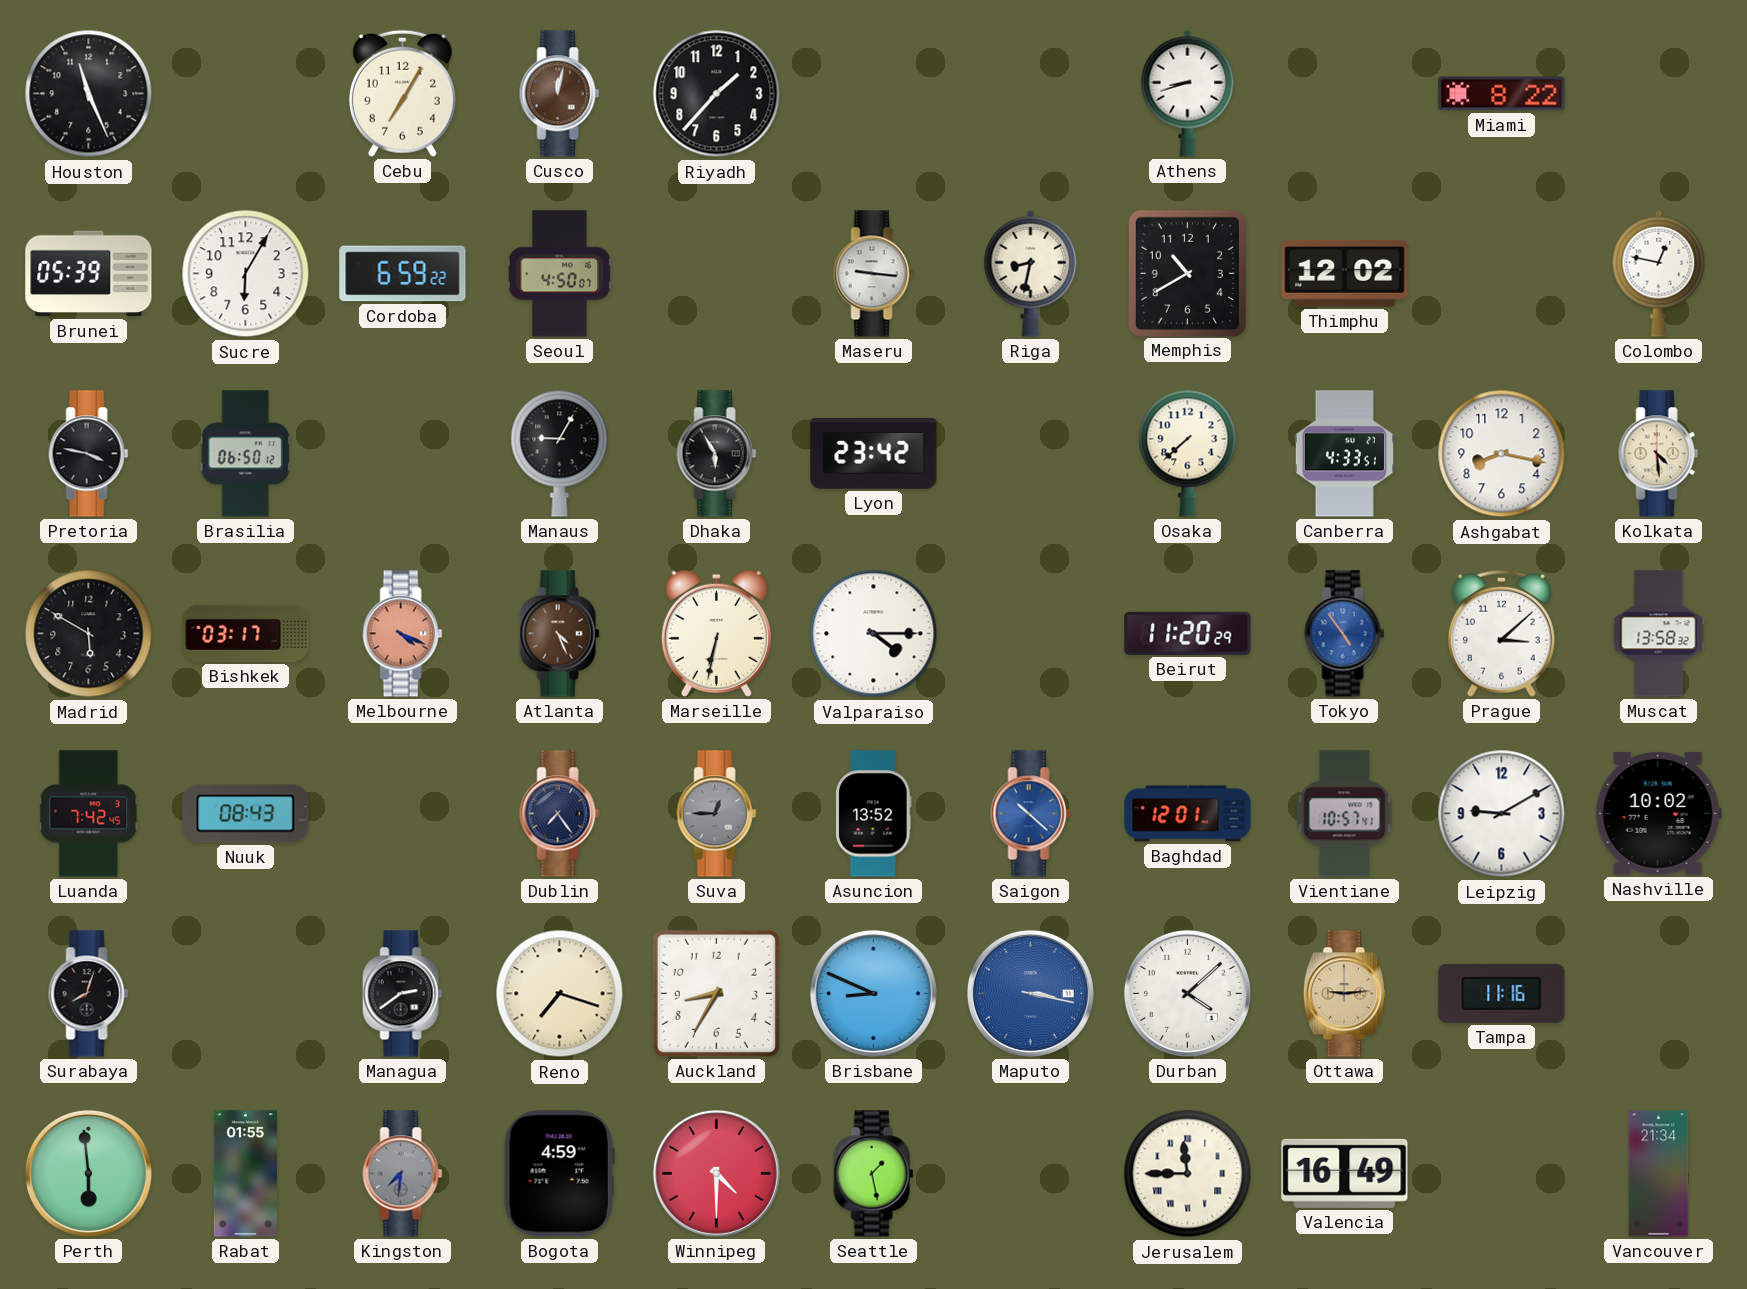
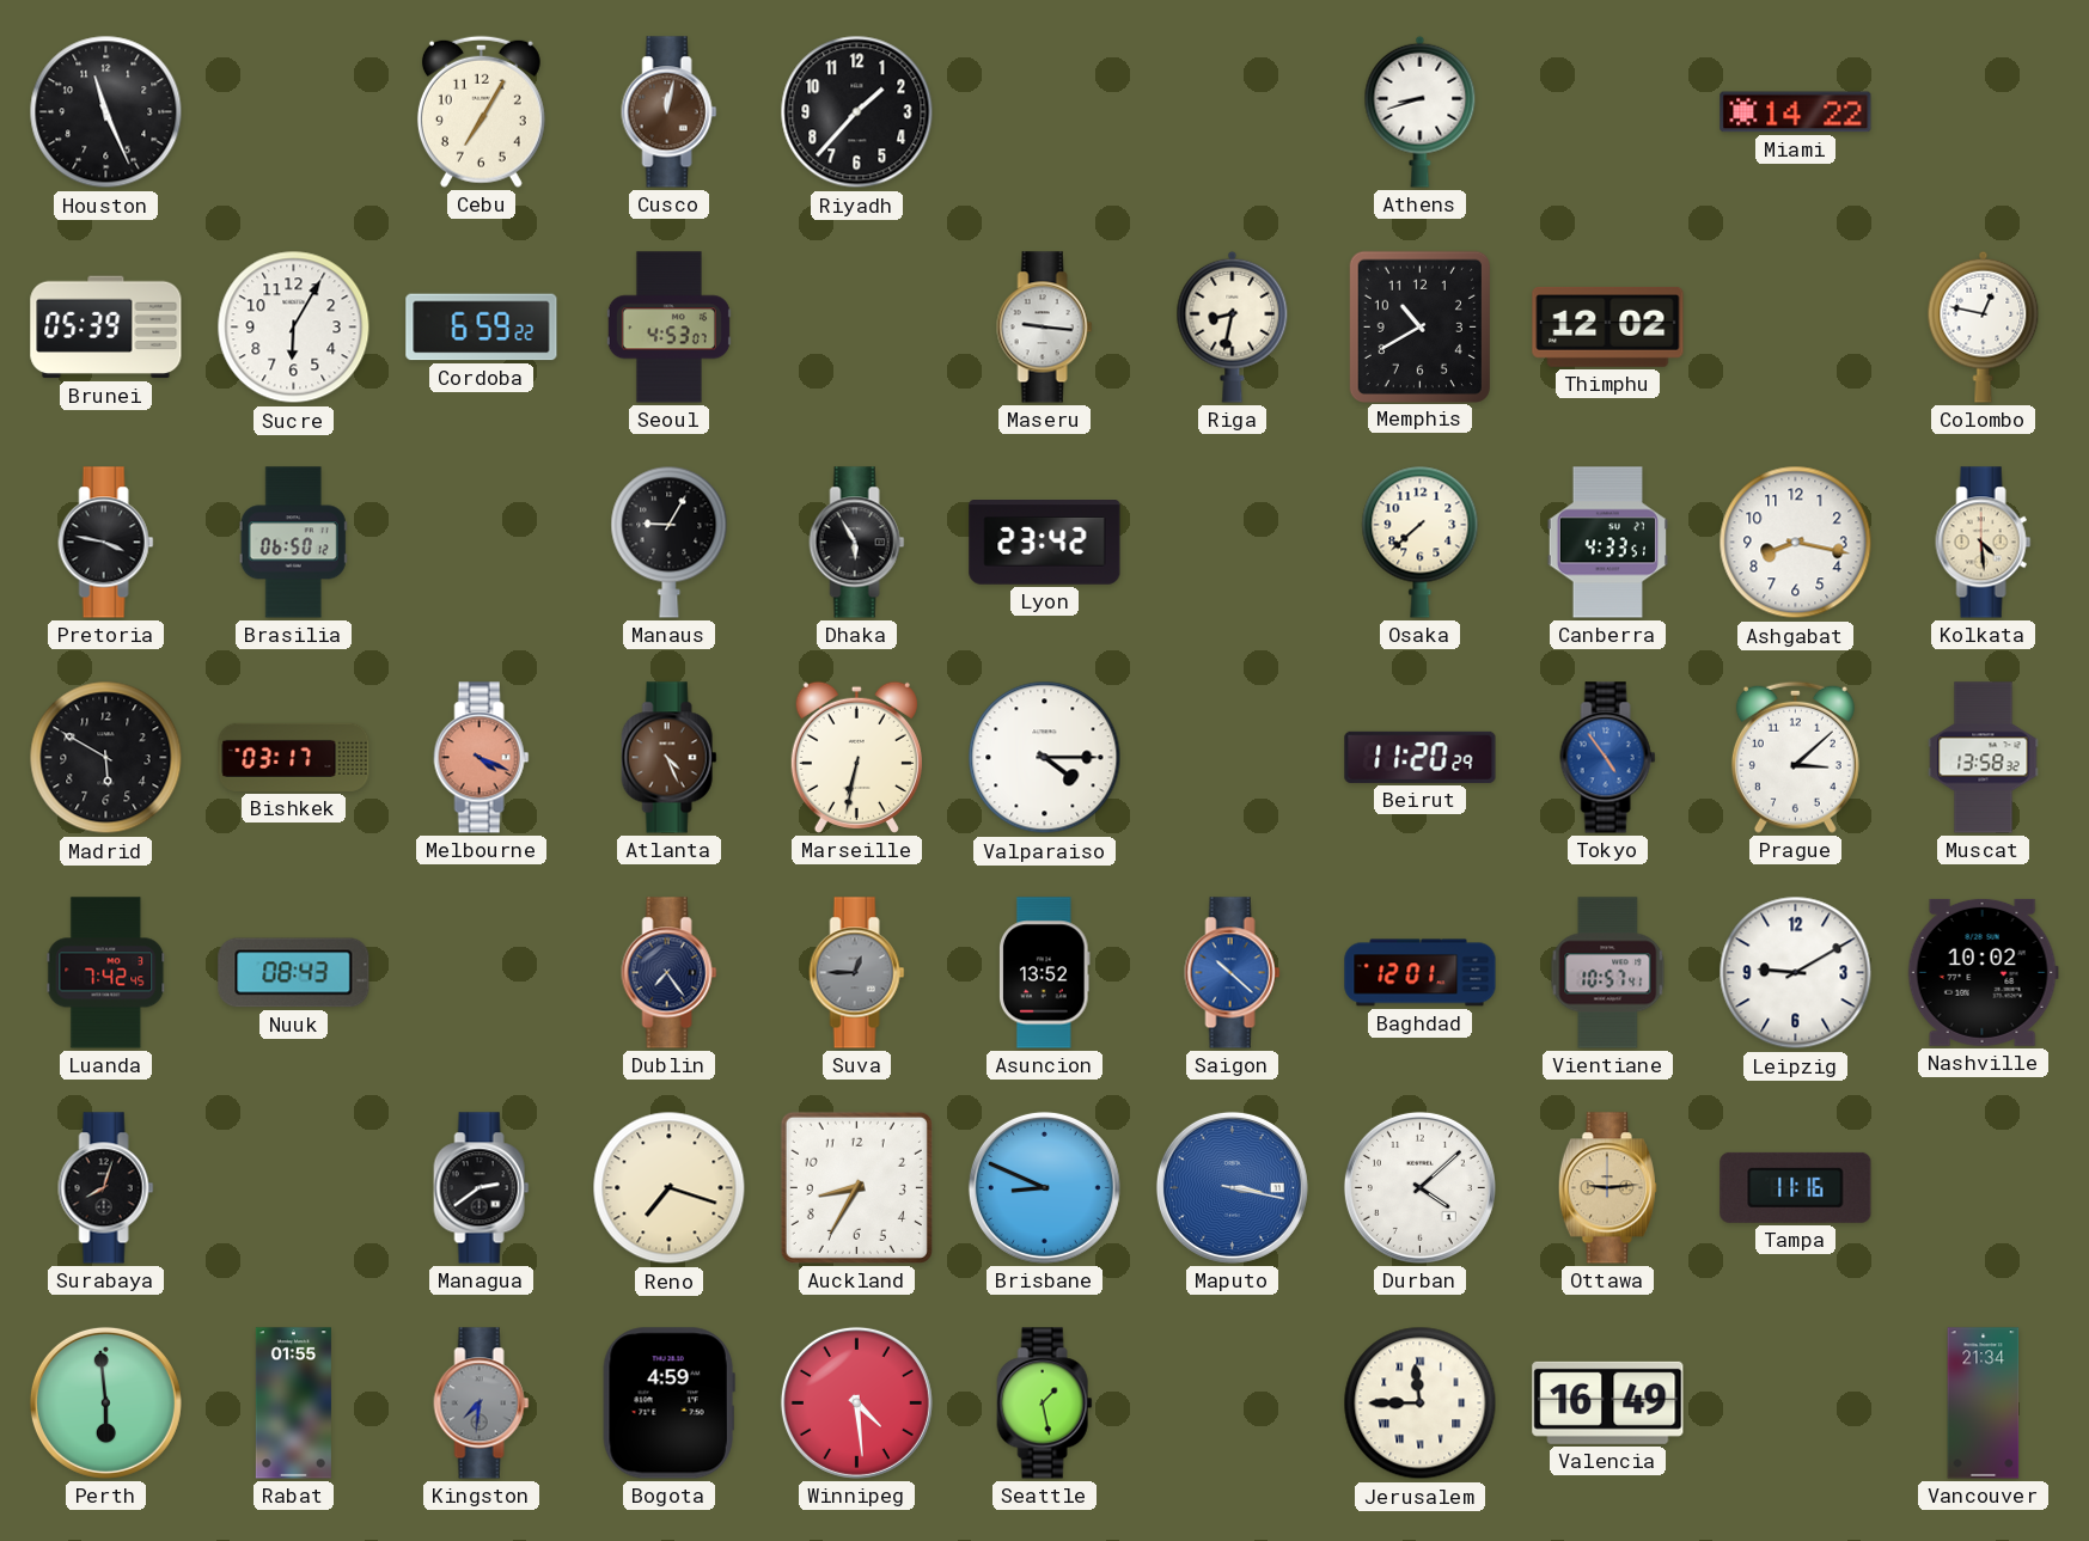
Miami: 8:22 -> 14:22 (1796, 112)
Seoul: 4:50 -> 4:53 (668, 328)
Winnipeg: 4:30 -> 4:29 (856, 1402)
